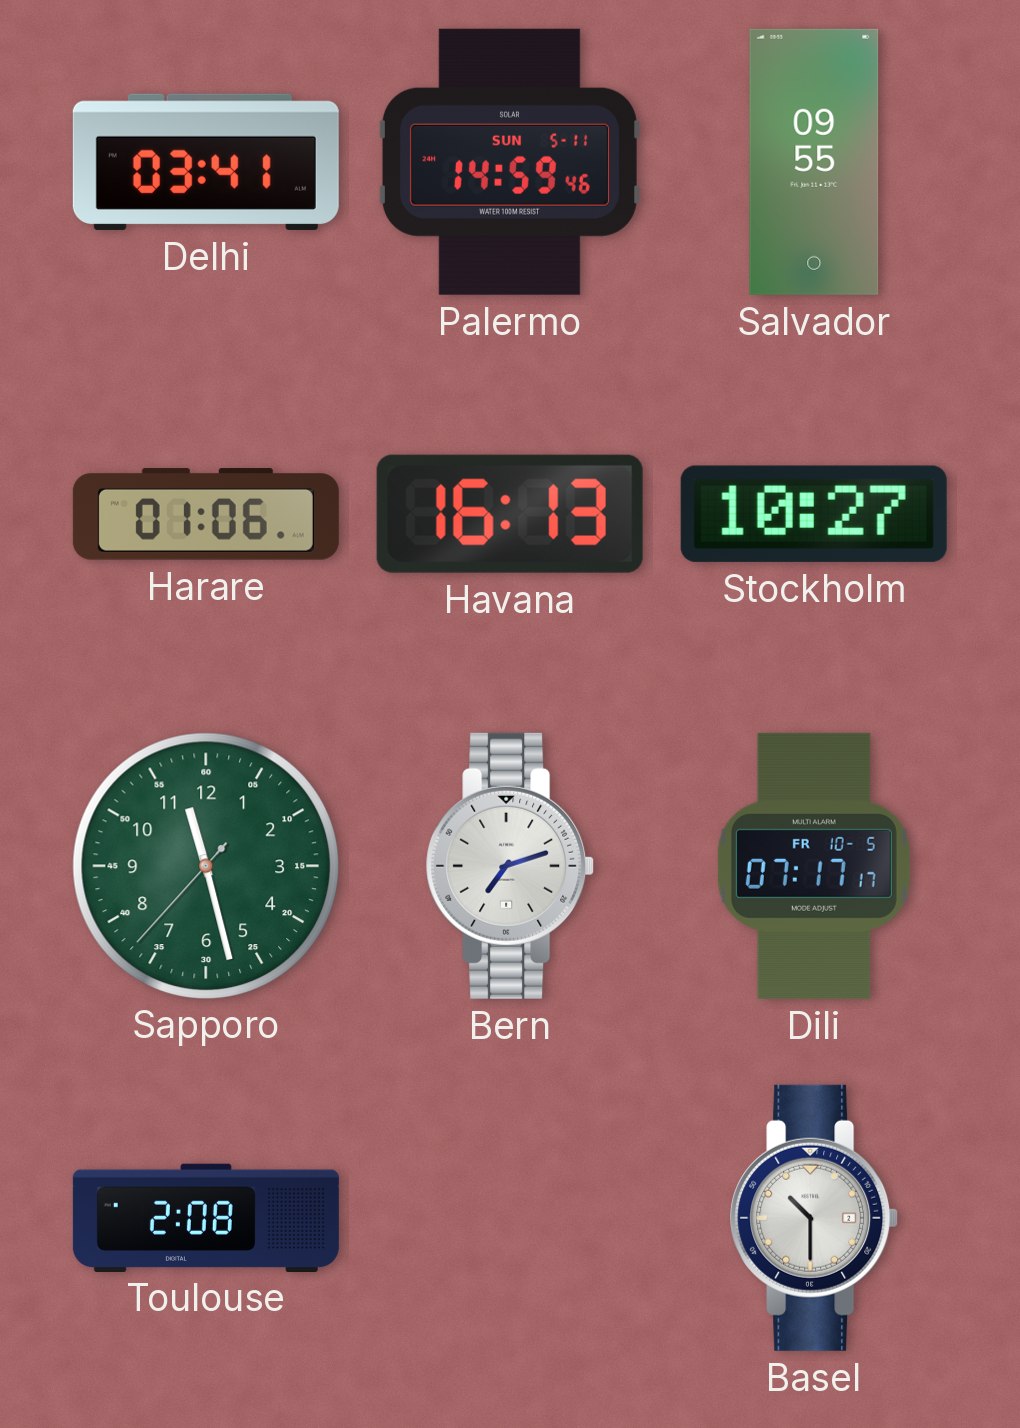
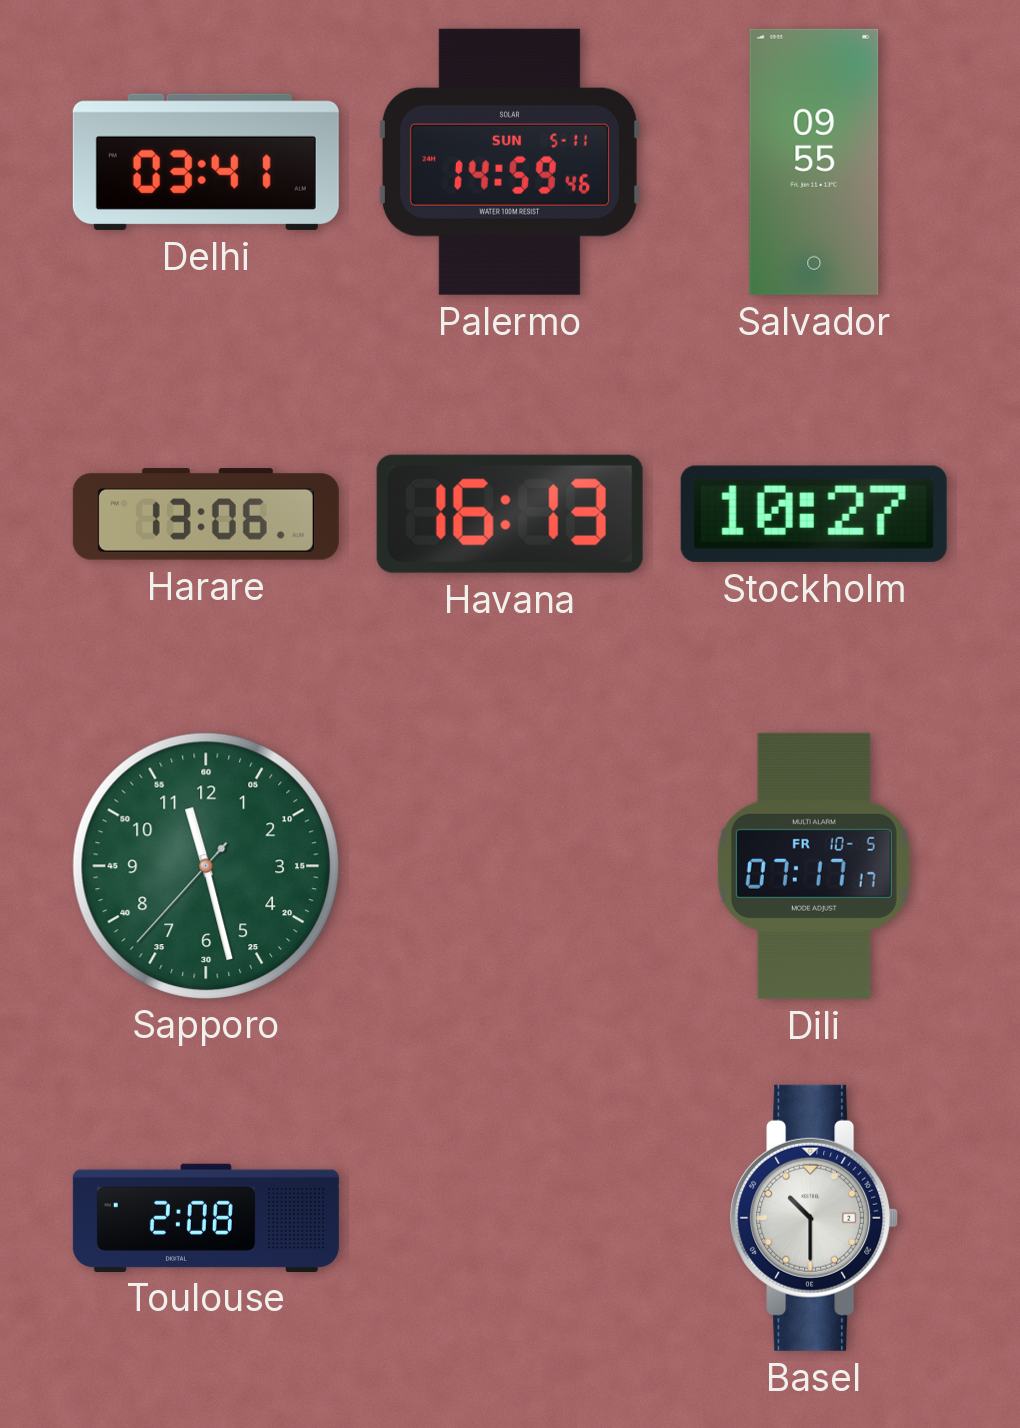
Harare: 01:06 -> 13:06 (206, 514)
Bern: 7:12 -> none (510, 866)
